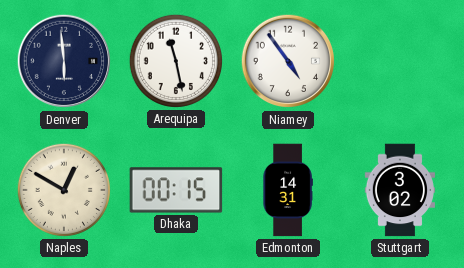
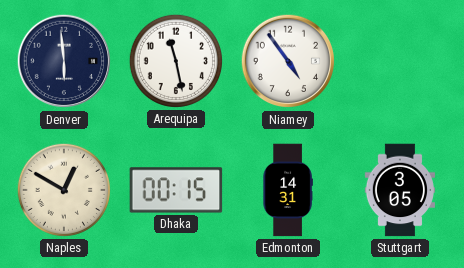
Stuttgart: 3:02 -> 3:05 (399, 190)
